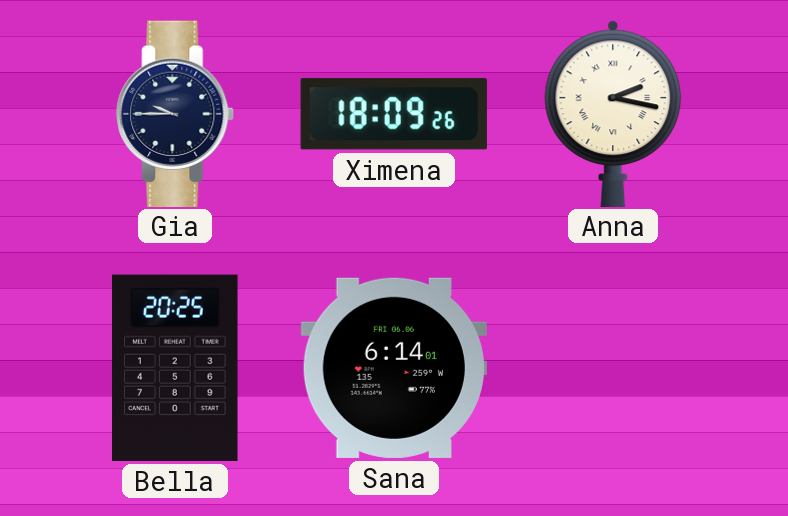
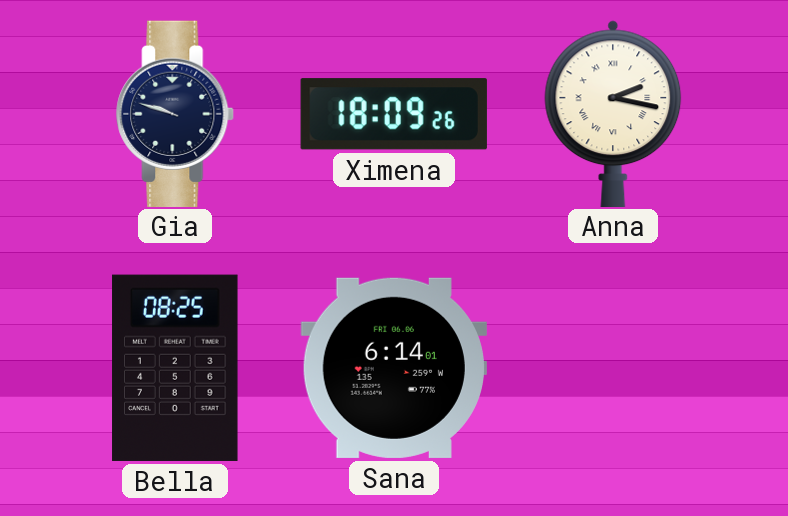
Gia: 9:45 -> 9:48 (176, 113)
Bella: 20:25 -> 08:25 (175, 368)
